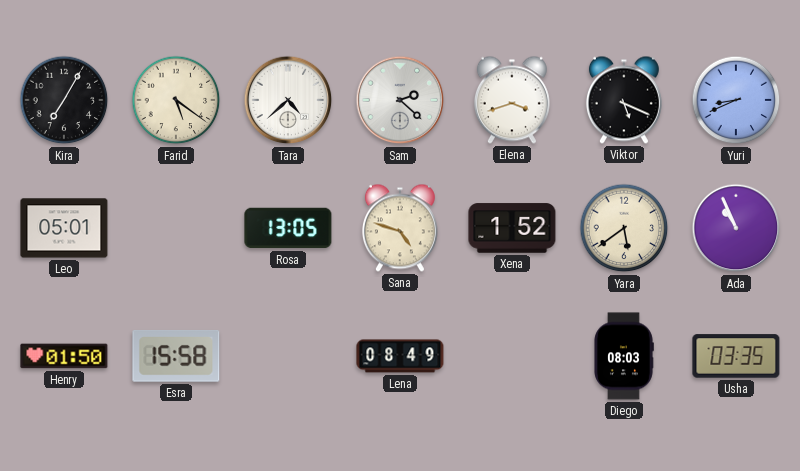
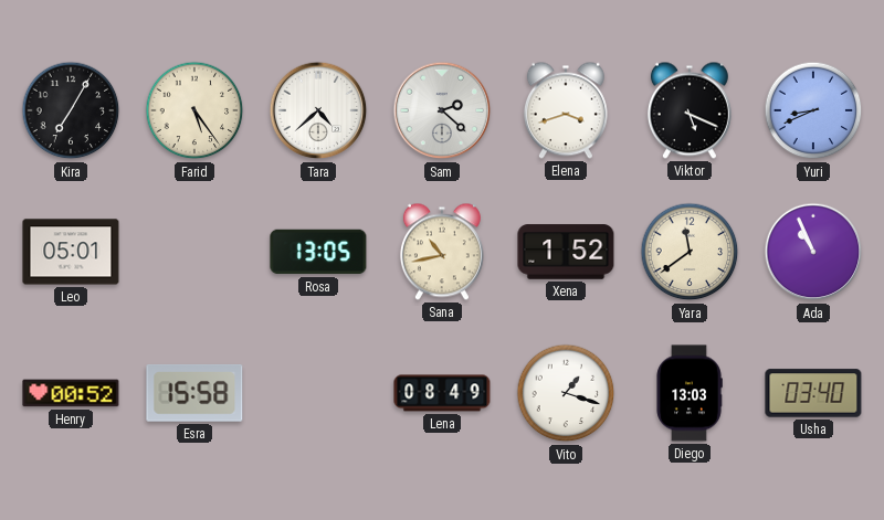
Farid: 5:21 -> 5:24 (194, 110)
Sana: 4:48 -> 10:43 (442, 252)
Yara: 5:39 -> 11:39 (690, 252)
Henry: 01:50 -> 00:52 (71, 393)
Vito: none -> 1:18 (566, 393)
Diego: 08:03 -> 13:03 (690, 393)
Usha: 03:35 -> 03:40 (813, 393)
